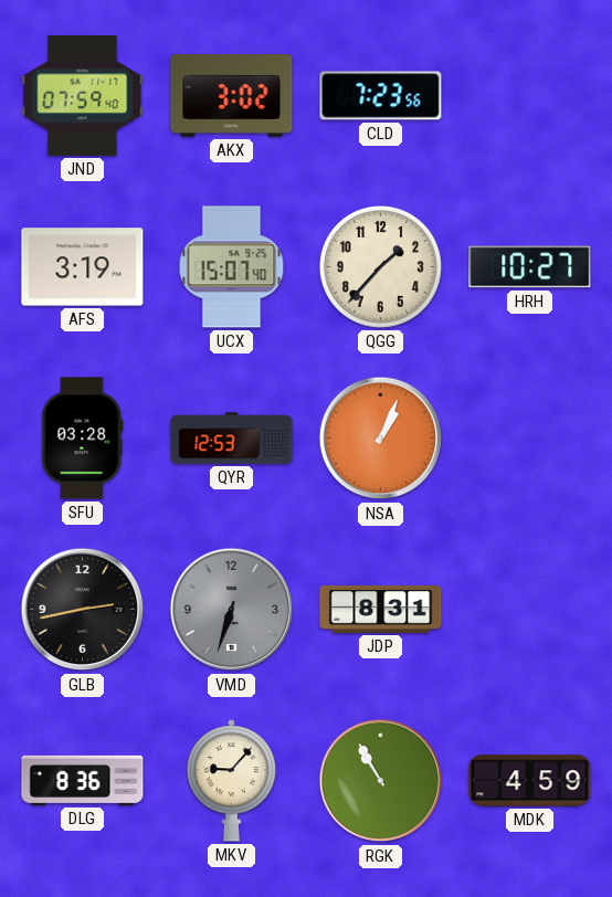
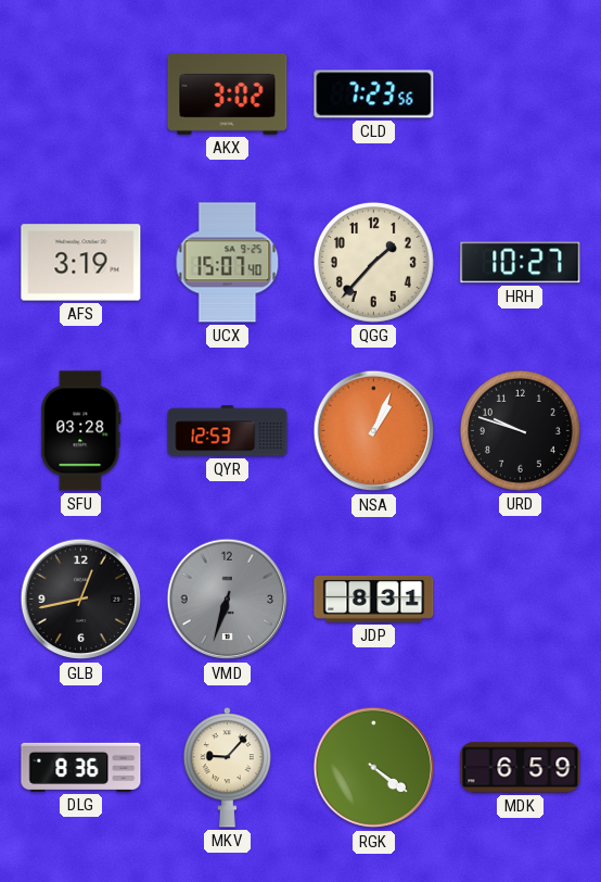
JND: 07:59 -> none (83, 95)
URD: none -> 9:48 (520, 430)
GLB: 2:43 -> 12:43 (81, 600)
RGK: 10:55 -> 4:21 (374, 768)
MDK: 4:59 -> 6:59 (521, 768)
